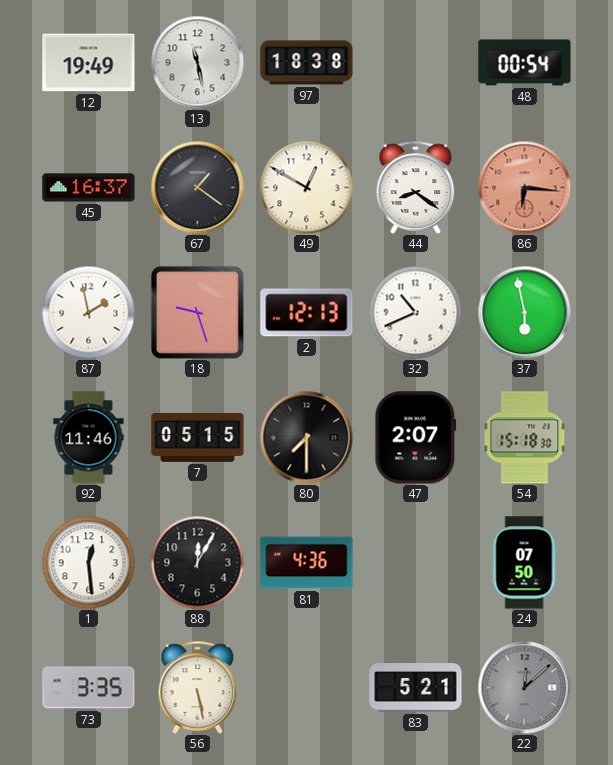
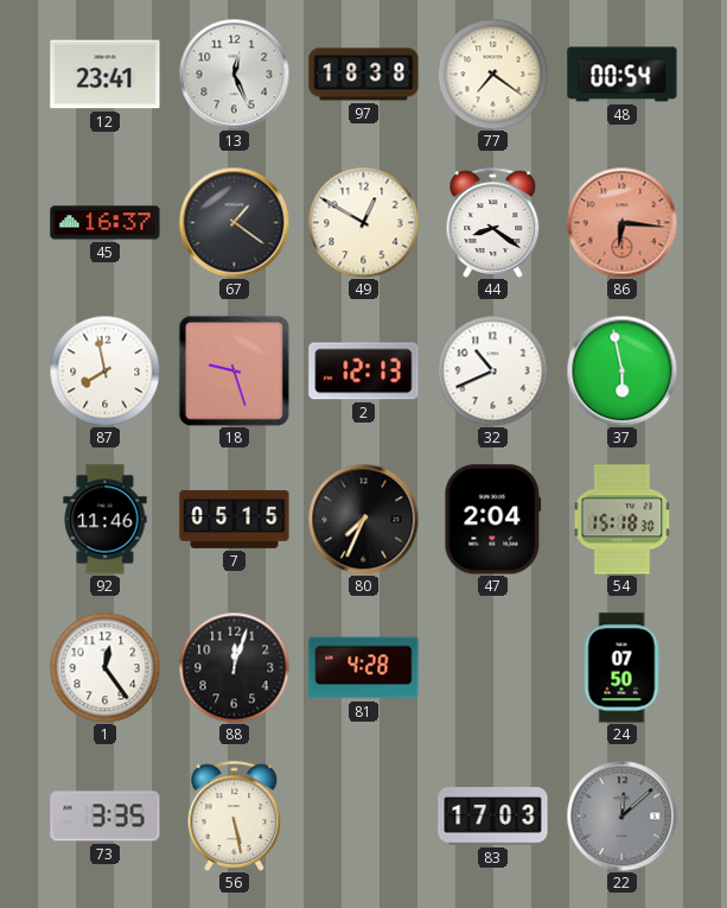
12: 19:49 -> 23:41 (106, 75)
13: 11:28 -> 12:26 (234, 74)
77: none -> 7:21 (492, 74)
87: 1:58 -> 7:58 (104, 370)
80: 7:30 -> 7:34 (363, 519)
47: 2:07 -> 2:04 (493, 520)
1: 12:29 -> 12:24 (104, 667)
88: 12:05 -> 12:03 (234, 667)
81: 4:36 -> 4:28 (364, 668)
83: 5:21 -> 17:03 (493, 817)
